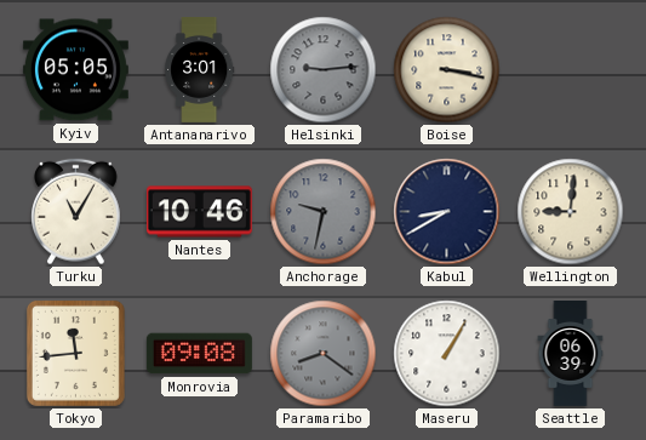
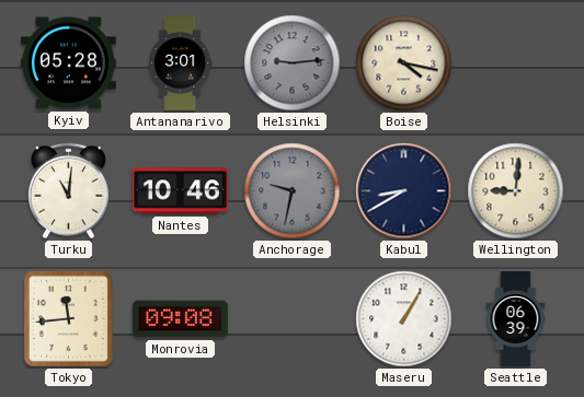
Kyiv: 05:05 -> 05:28 (68, 63)
Boise: 3:17 -> 4:17 (404, 63)
Turku: 11:05 -> 11:01 (69, 191)
Paramaribo: 8:21 -> none (324, 354)
